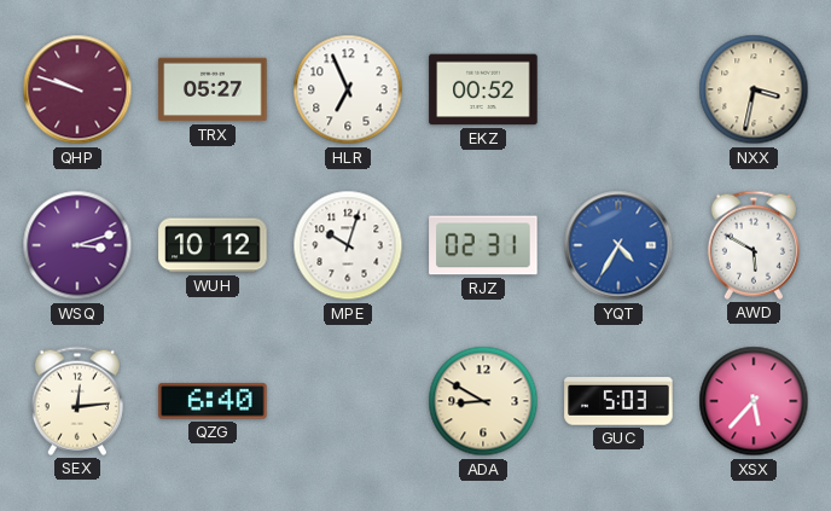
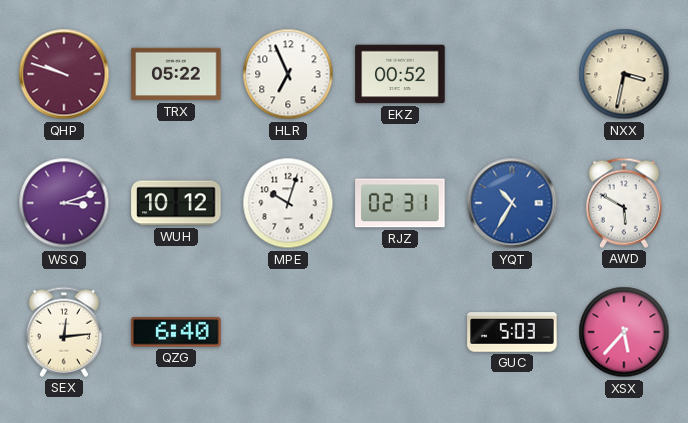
TRX: 05:27 -> 05:22 (176, 74)
YQT: 4:35 -> 10:35 (512, 203)
ADA: 8:50 -> none (483, 401)
